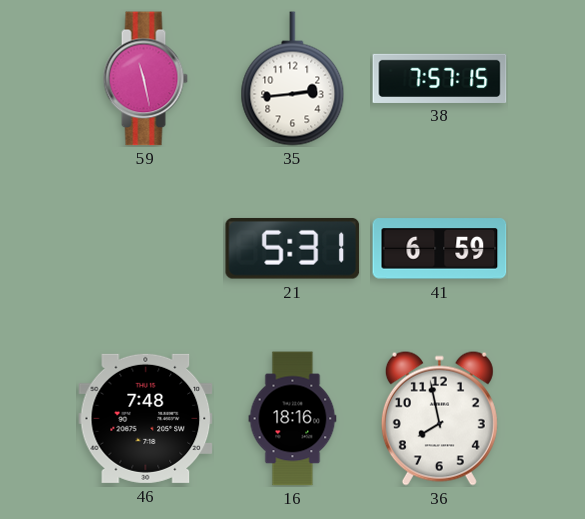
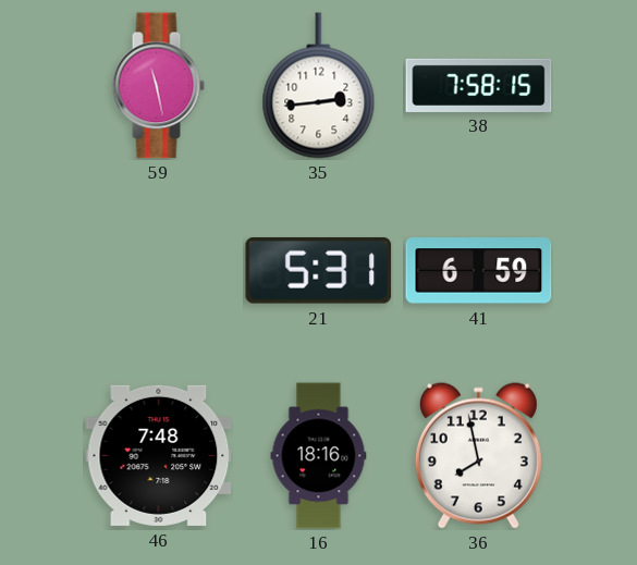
38: 7:57 -> 7:58 (479, 85)
